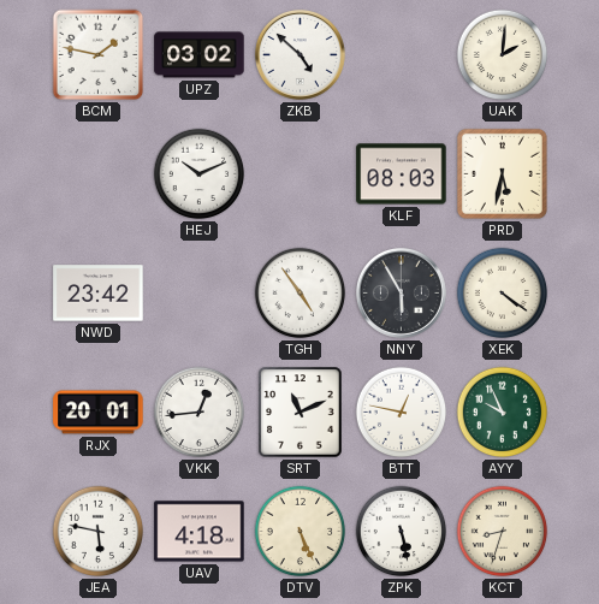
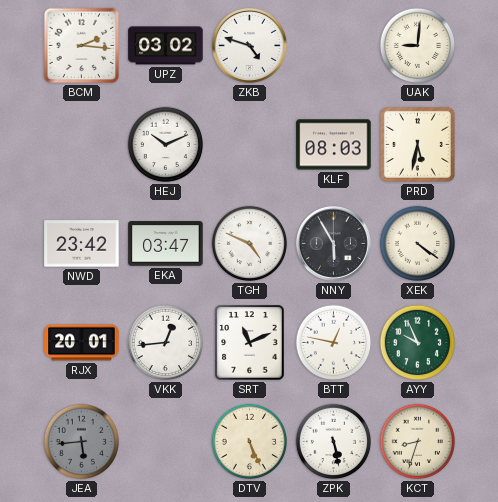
BCM: 1:47 -> 2:16 (82, 46)
ZKB: 4:52 -> 4:48 (249, 45)
UAK: 2:01 -> 9:01 (418, 46)
EKA: none -> 03:47 (166, 244)
TGH: 4:54 -> 4:49 (250, 244)
JEA: 5:47 -> 5:44 (82, 442)
JEA dial: white -> grey (82, 442)
UAV: 4:18 -> none (200, 532)
